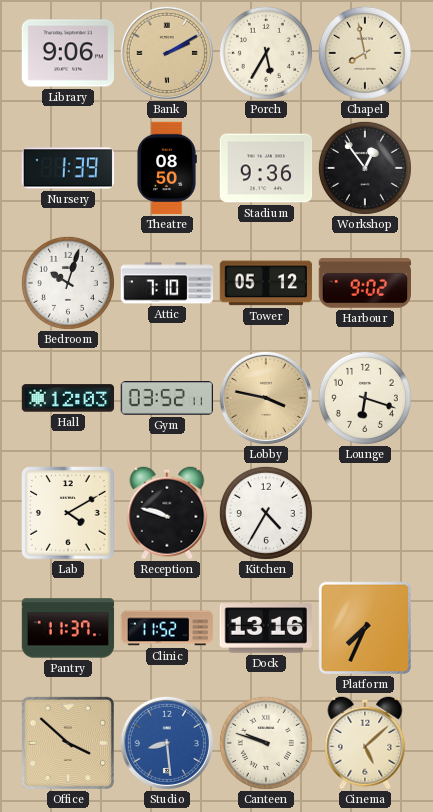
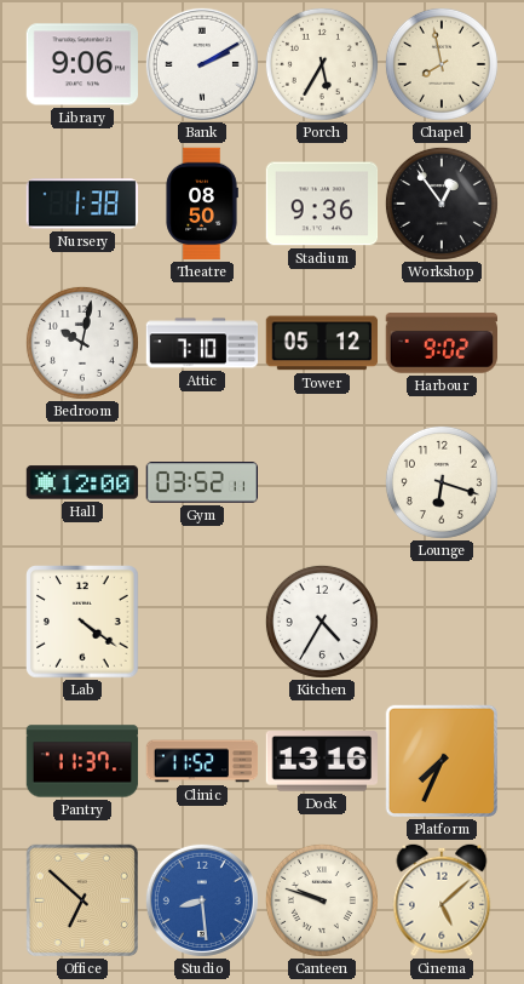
Bank dial: champagne -> white (202, 64)
Nursery: 1:39 -> 1:38 (81, 204)
Bedroom: 10:03 -> 10:02 (82, 343)
Hall: 12:03 -> 12:00 (82, 482)
Lobby: 3:47 -> none (266, 398)
Lab: 4:10 -> 4:21 (82, 622)
Reception: 9:48 -> none (167, 513)
Office: 3:52 -> 6:52 (82, 900)
